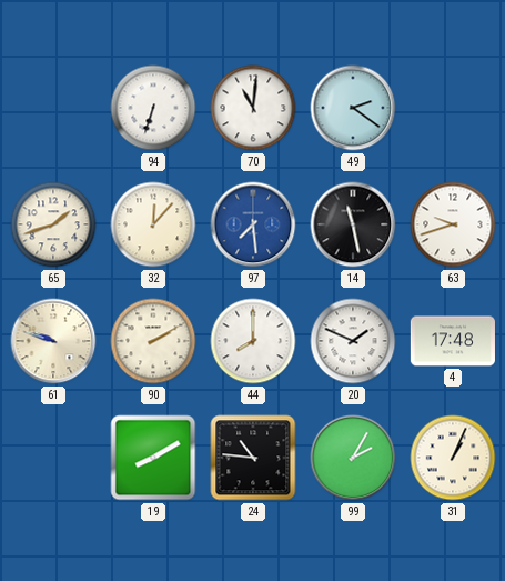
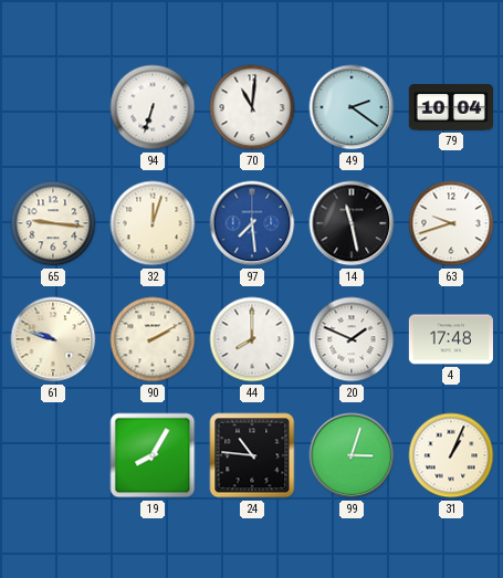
79: none -> 10:04 (450, 107)
65: 1:42 -> 9:16 (53, 223)
32: 12:07 -> 12:03 (153, 223)
19: 8:10 -> 8:05 (153, 455)
99: 2:05 -> 3:03 (352, 455)
